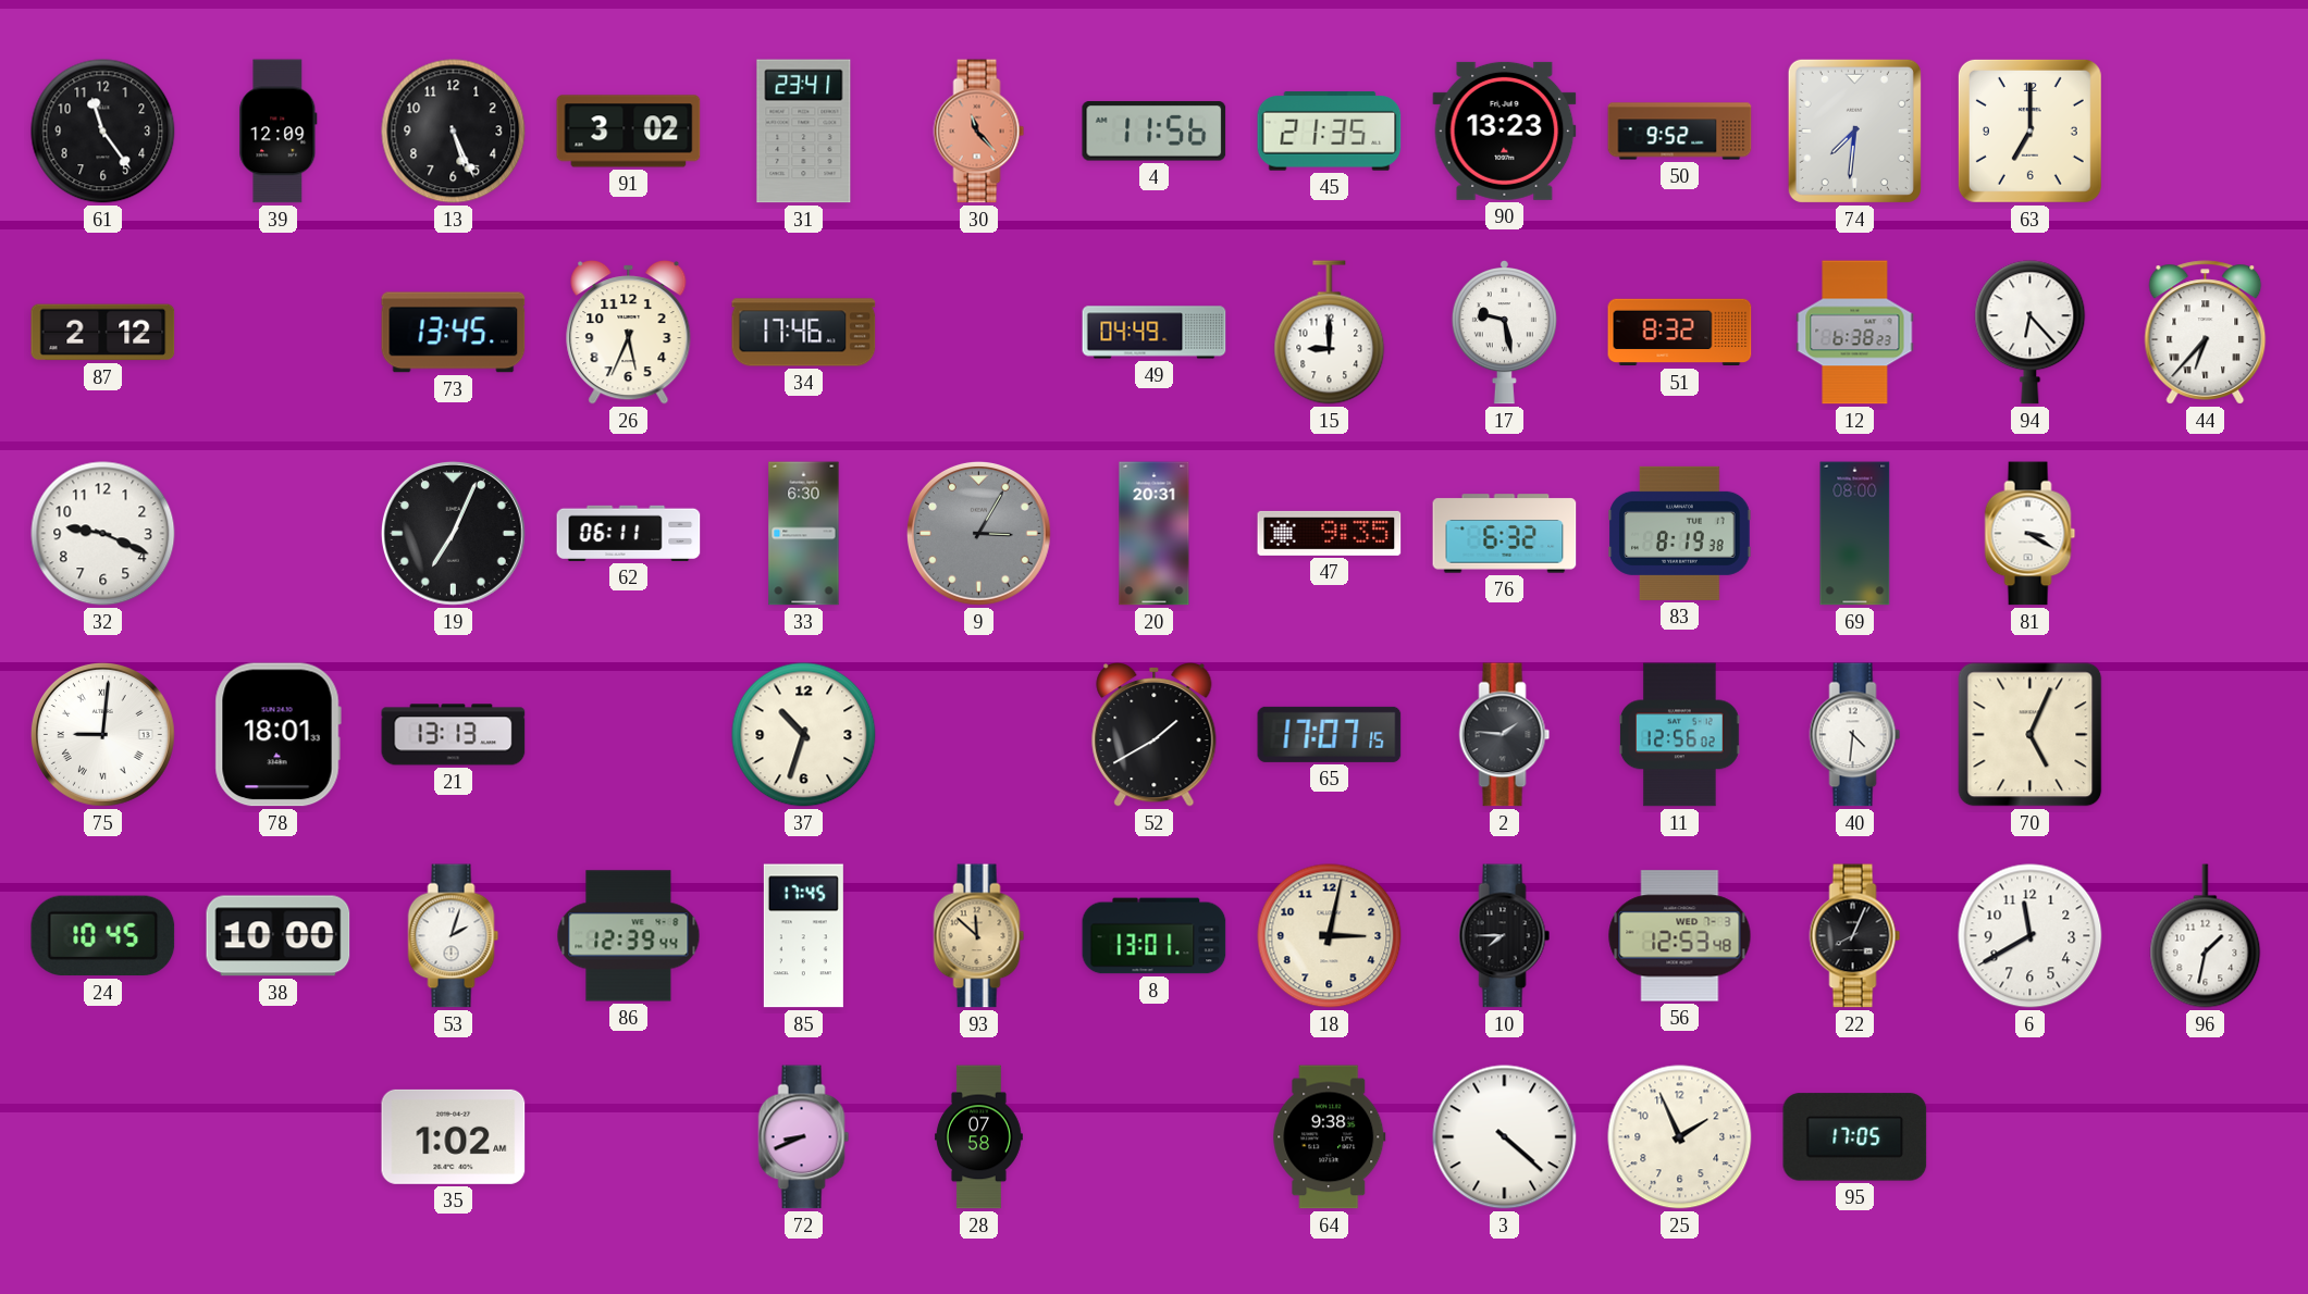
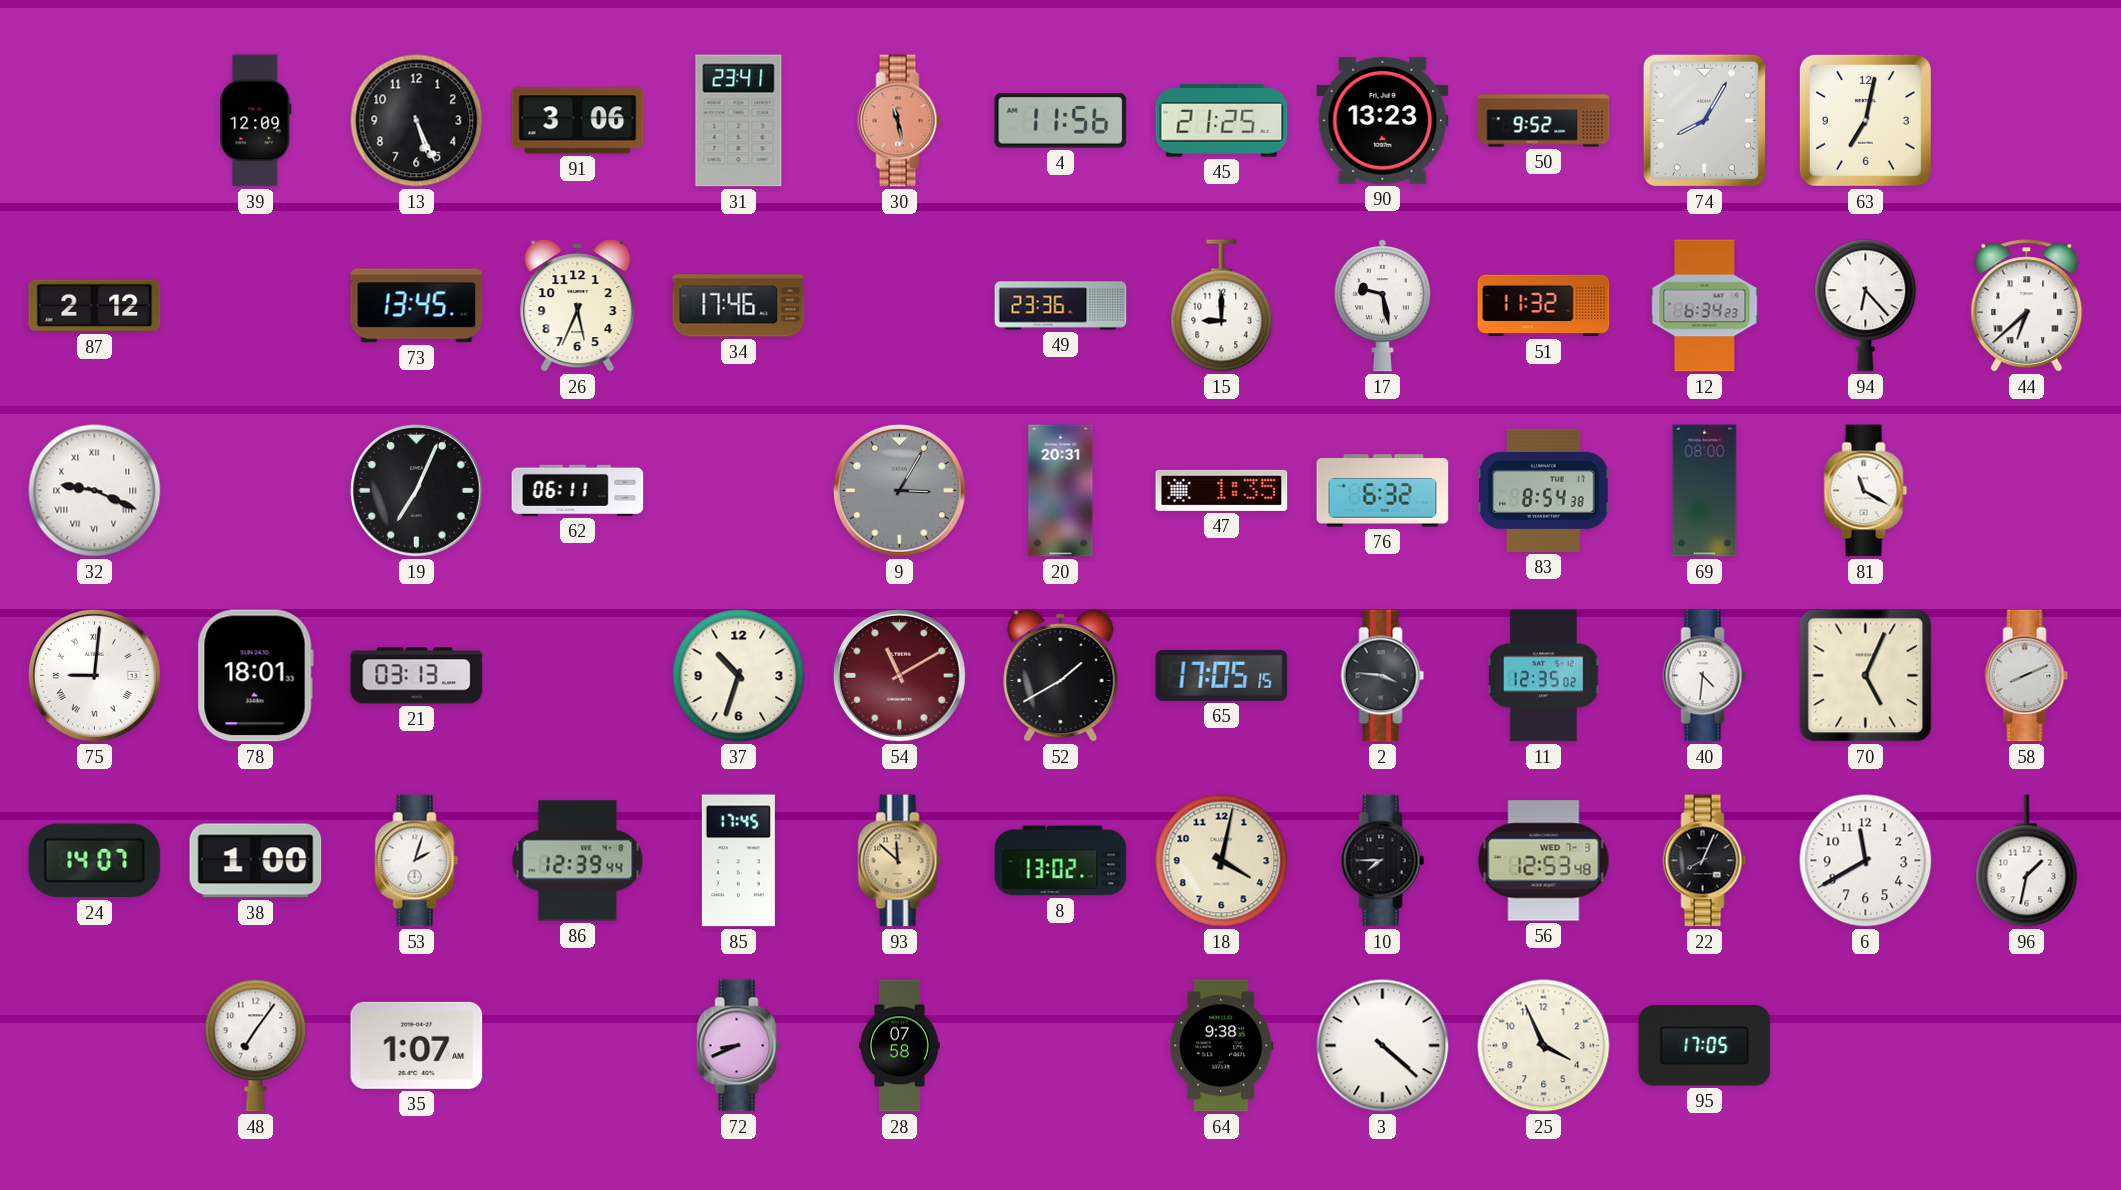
61: 11:24 -> none (103, 132)
91: 3:02 -> 3:06 (578, 121)
30: 11:23 -> 11:28 (900, 121)
45: 21:35 -> 21:25 (1222, 121)
74: 7:31 -> 8:05 (1704, 120)
63: 7:00 -> 7:02 (1865, 120)
49: 04:49 -> 23:36 (1061, 306)
51: 8:32 -> 11:32 (1544, 306)
12: 6:38 -> 6:34 (1705, 306)
44: 6:37 -> 6:38 (2027, 306)
32 numerals: Arabic -> Roman (95, 491)
33: 6:30 -> none (804, 534)
47: 9:35 -> 1:35 (1222, 490)
83: 8:19 -> 8:54 (1544, 490)
81: 3:20 -> 11:20 (1866, 491)
21: 13:13 -> 03:13 (417, 676)
54: none -> 11:10 (899, 675)
65: 17:07 -> 17:05 (1222, 675)
2: 1:46 -> 3:46 (1383, 676)
11: 12:56 -> 12:35 (1544, 676)
58: none -> 8:11 (2027, 676)
24: 10:45 -> 14:07 (95, 861)
38: 10:00 -> 1:00 (256, 861)
8: 13:01 -> 13:02 (1061, 861)
18: 3:02 -> 4:02 (1222, 861)
48: none -> 7:06 (256, 1046)
35: 1:02 -> 1:07 (417, 1045)
25: 1:56 -> 3:56 (1544, 1046)
